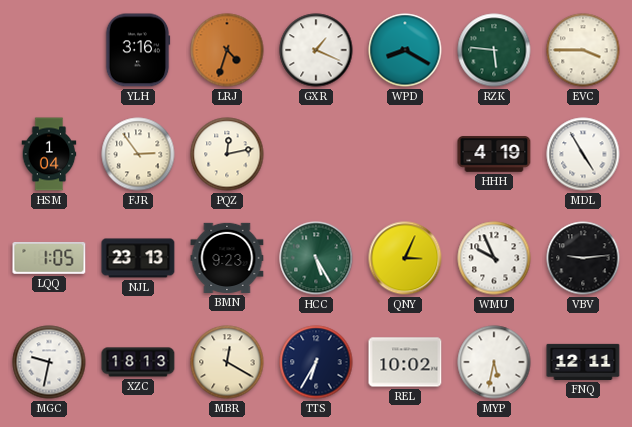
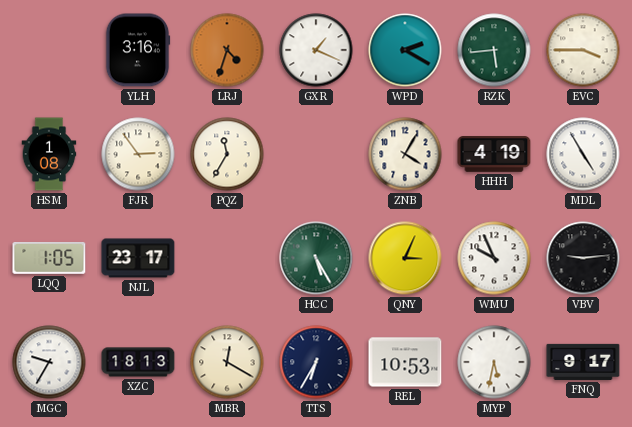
WPD: 8:20 -> 2:20 (405, 50)
RZK: 5:46 -> 5:44 (494, 50)
HSM: 1:04 -> 1:08 (49, 154)
PQZ: 12:13 -> 11:35 (227, 154)
ZNB: none -> 4:05 (405, 154)
NJL: 23:13 -> 23:17 (138, 258)
BMN: 9:23 -> none (227, 258)
MGC: 9:32 -> 9:35 (49, 362)
REL: 10:02 -> 10:53 (405, 362)
FNQ: 12:11 -> 9:17 (583, 362)
